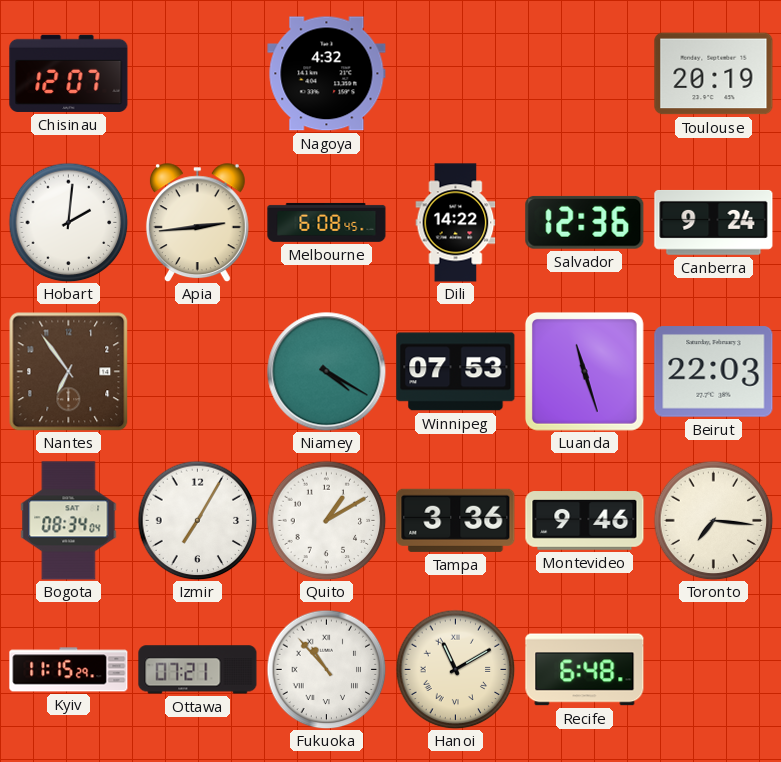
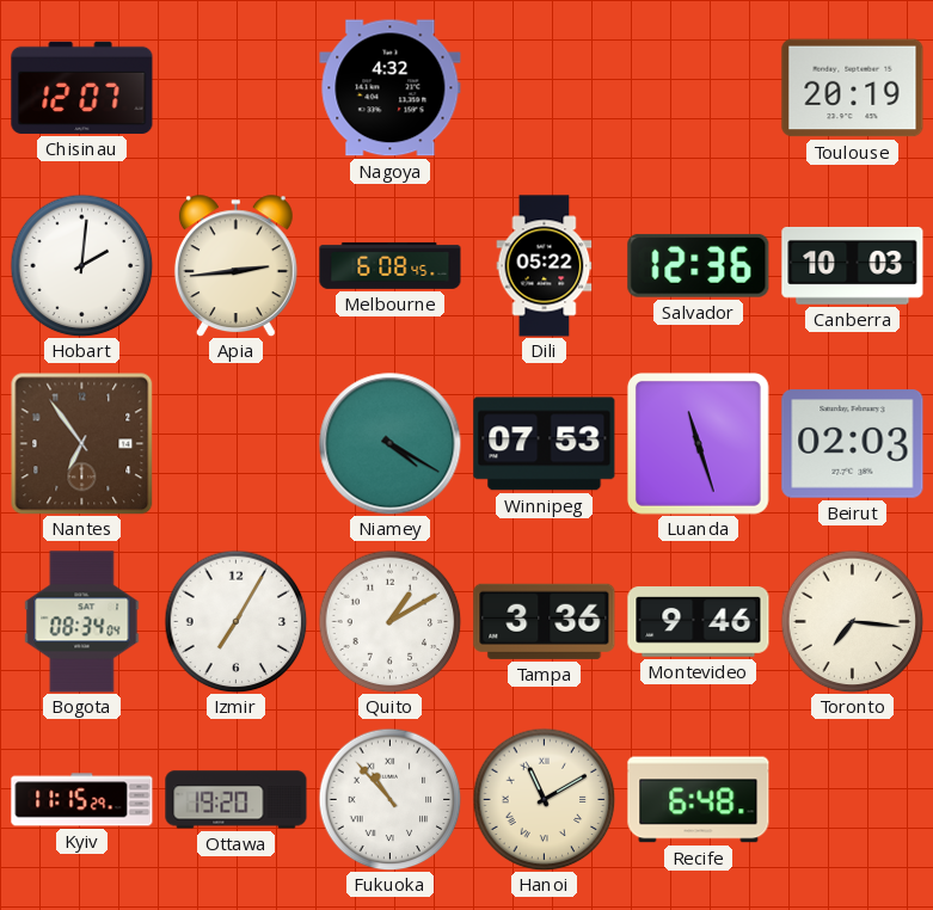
Dili: 14:22 -> 05:22 (545, 266)
Canberra: 9:24 -> 10:03 (853, 265)
Beirut: 22:03 -> 02:03 (853, 444)
Ottawa: 07:21 -> 19:20 (237, 800)
